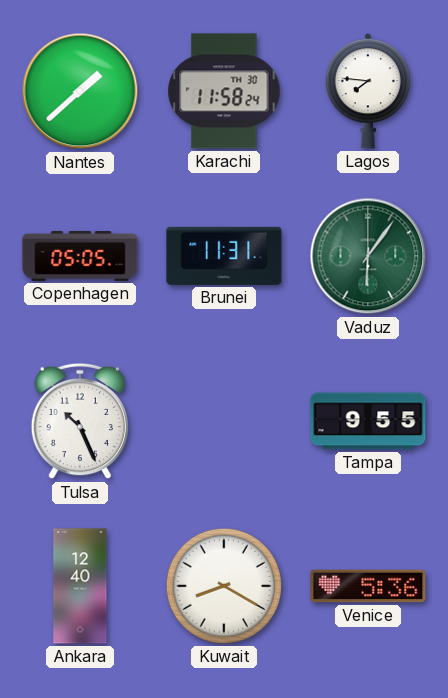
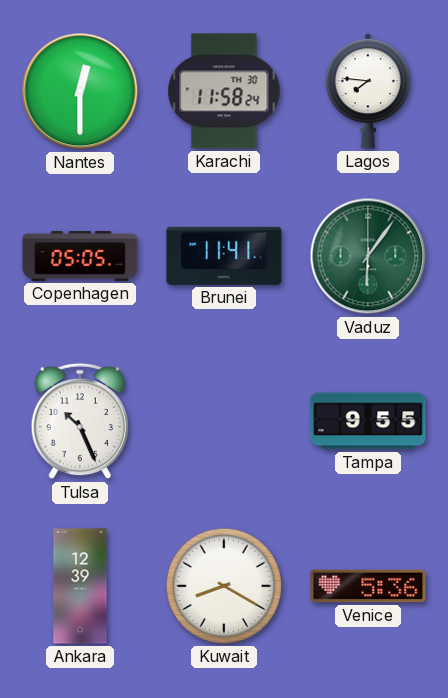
Nantes: 1:38 -> 12:30 (80, 91)
Brunei: 11:31 -> 11:41 (224, 256)
Ankara: 12:40 -> 12:39 (80, 586)
